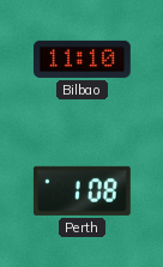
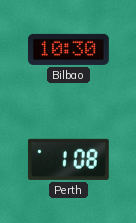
Bilbao: 11:10 -> 10:30 (68, 49)
